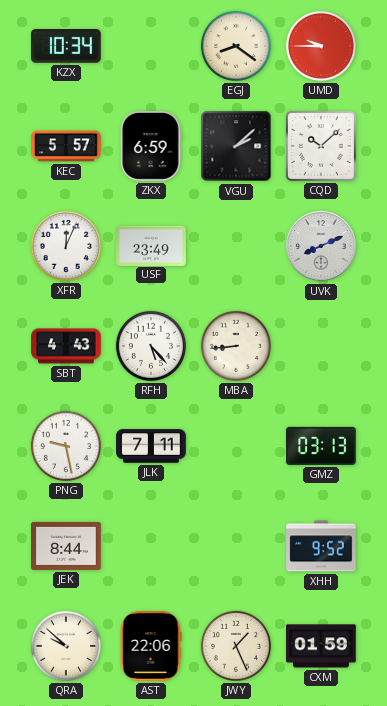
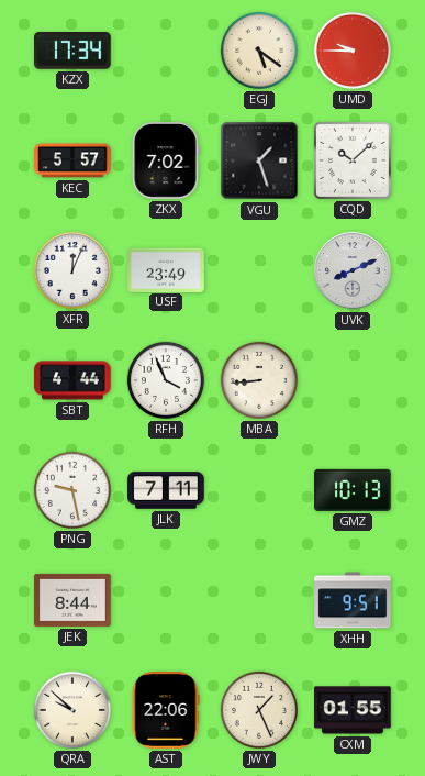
KZX: 10:34 -> 17:34 (74, 52)
EGJ: 8:21 -> 5:21 (259, 51)
ZKX: 6:59 -> 7:02 (166, 160)
VGU: 2:08 -> 1:27 (259, 160)
SBT: 4:43 -> 4:44 (72, 380)
RFH: 5:23 -> 3:56 (166, 380)
GMZ: 03:13 -> 10:13 (353, 490)
XHH: 9:52 -> 9:51 (353, 600)
CXM: 01:59 -> 01:55 (353, 710)
